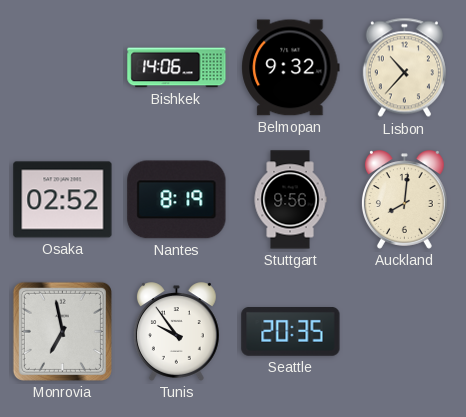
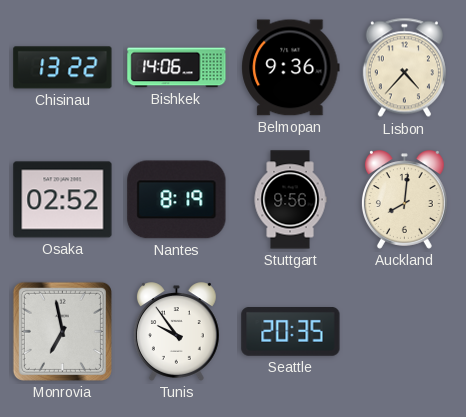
Chisinau: none -> 13:22 (63, 68)
Belmopan: 9:32 -> 9:36 (291, 68)
Lisbon: 10:37 -> 4:37 (404, 68)
